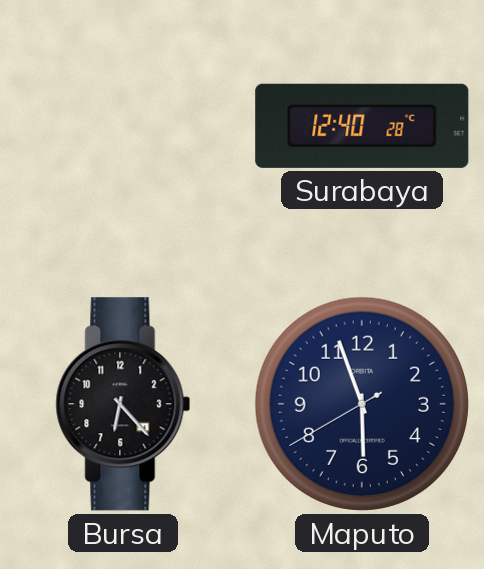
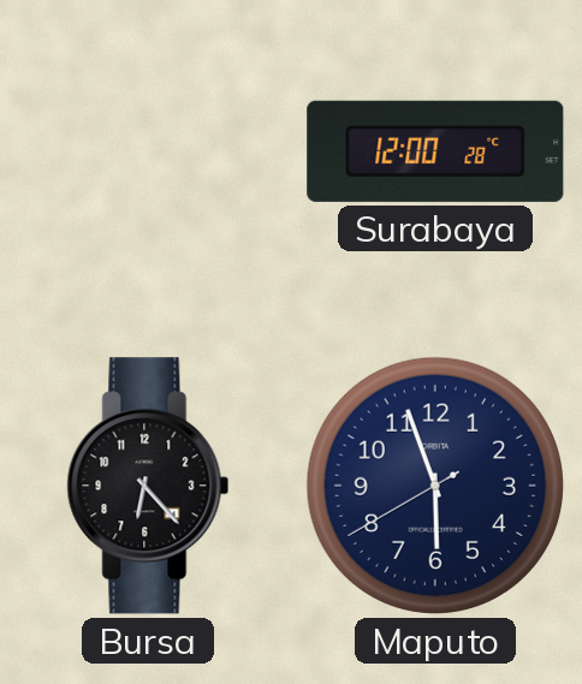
Surabaya: 12:40 -> 12:00 (435, 151)
